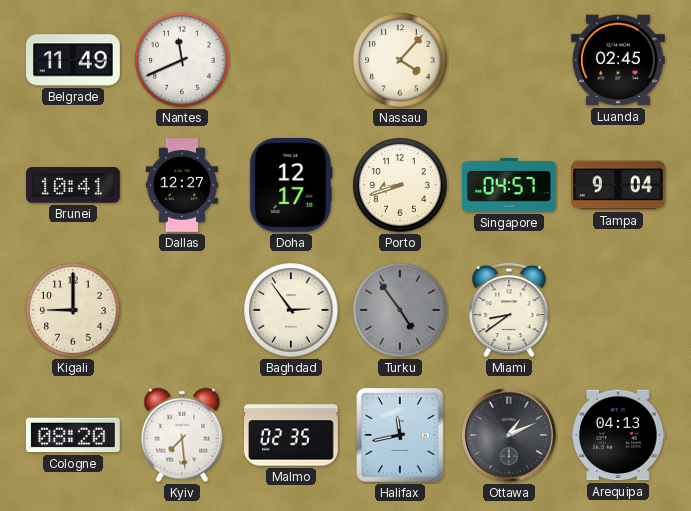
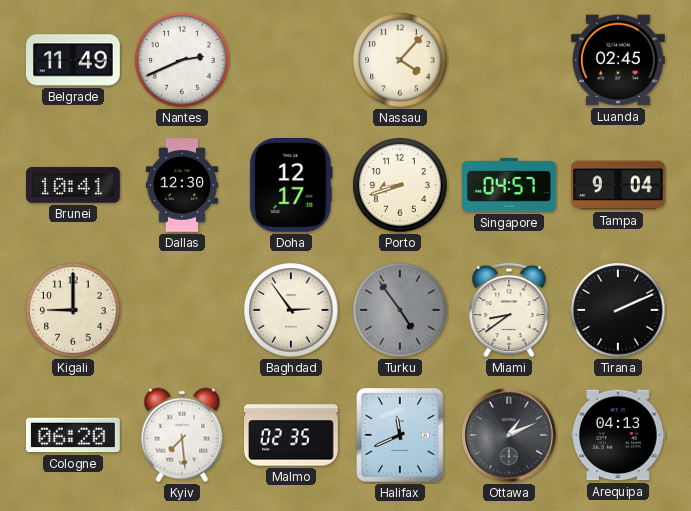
Nantes: 11:41 -> 2:41 (182, 60)
Dallas: 12:27 -> 12:30 (182, 185)
Tirana: none -> 2:11 (618, 310)
Cologne: 08:20 -> 06:20 (74, 435)
Halifax: 11:43 -> 11:41 (401, 436)
